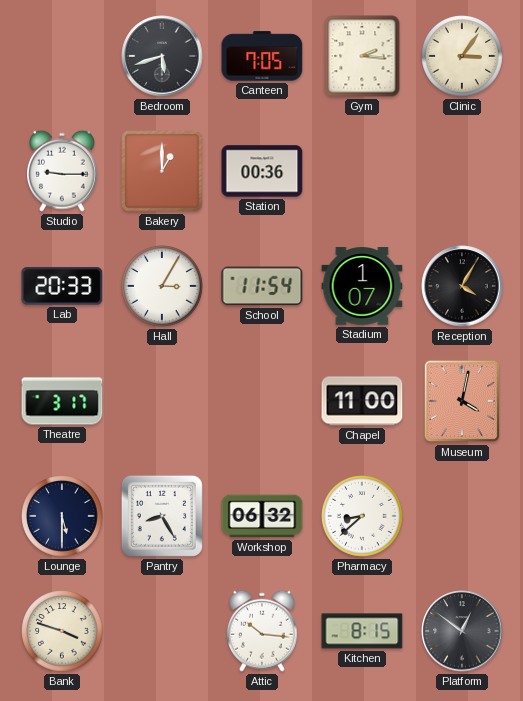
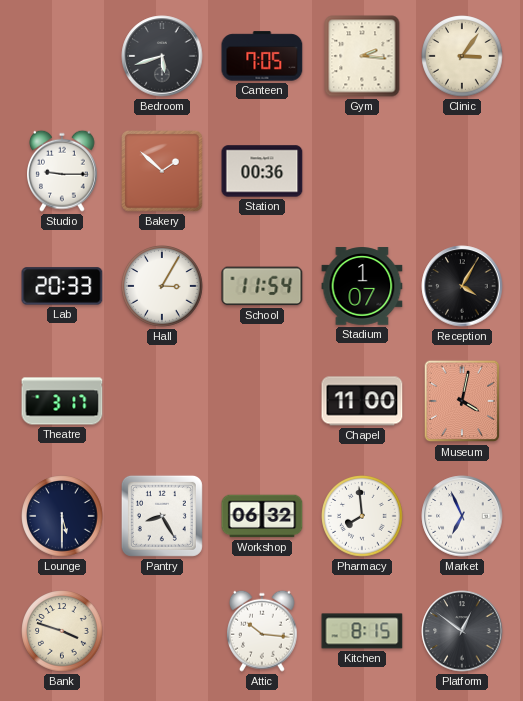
Bakery: 1:00 -> 1:52 (162, 171)
Pharmacy: 8:38 -> 7:59 (362, 516)
Market: none -> 6:56 (462, 516)
